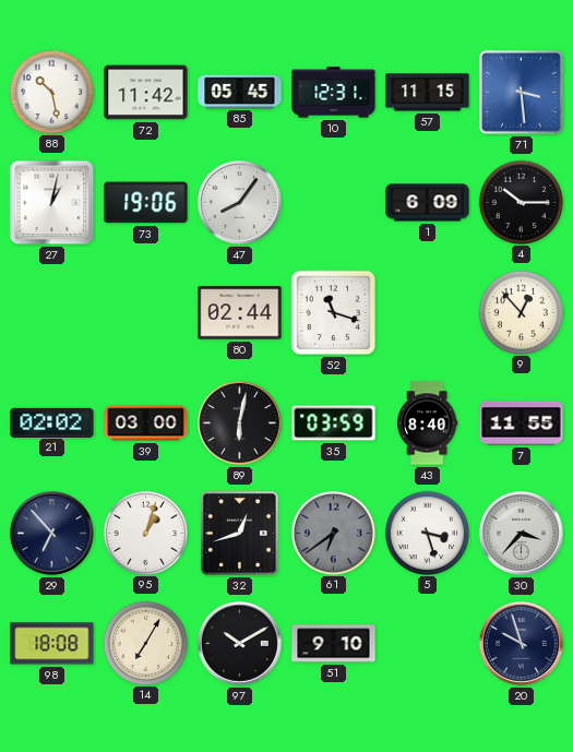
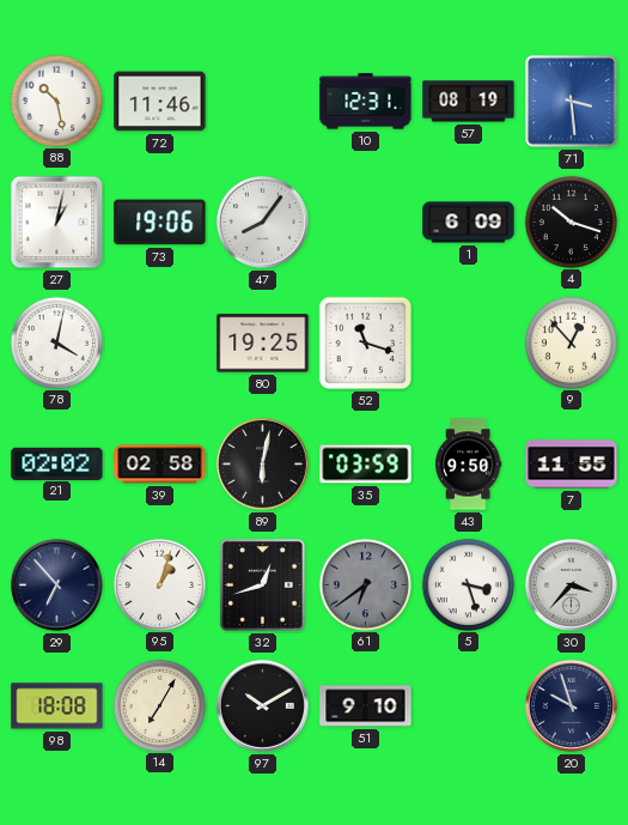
72: 11:42 -> 11:46 (160, 102)
85: 05:45 -> none (240, 92)
57: 11:15 -> 08:19 (469, 102)
4: 10:15 -> 10:18 (571, 222)
78: none -> 4:02 (56, 342)
80: 02:44 -> 19:25 (263, 344)
39: 03:00 -> 02:58 (160, 465)
43: 8:40 -> 9:50 (468, 465)
